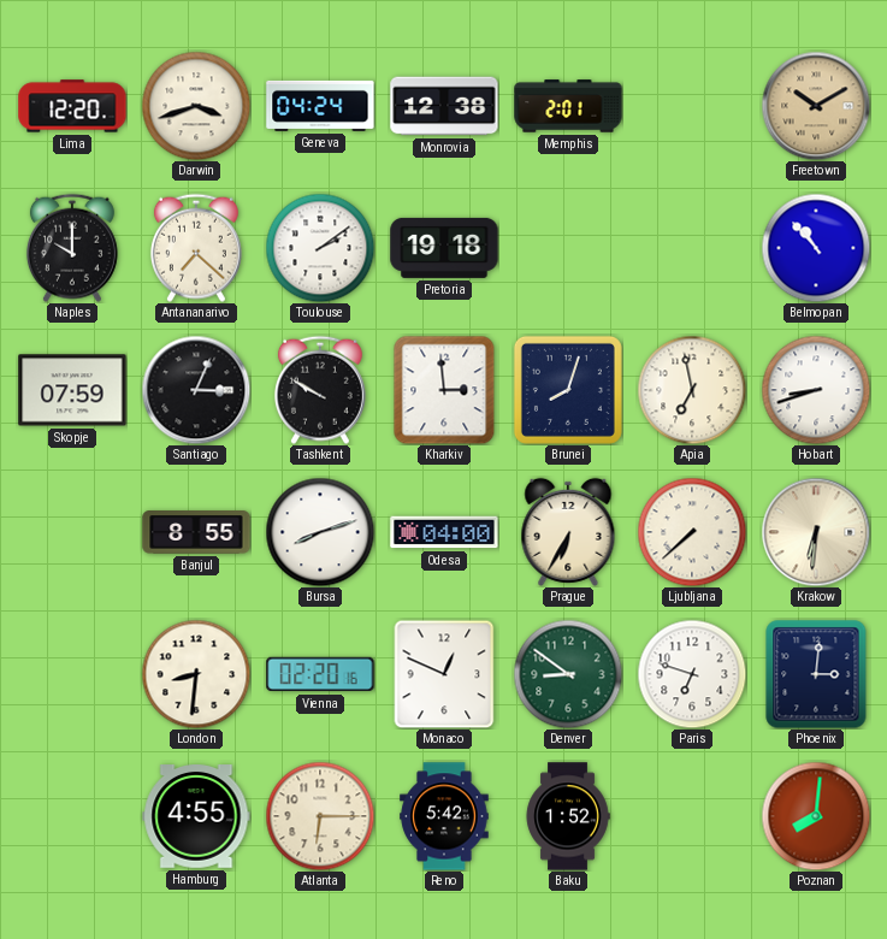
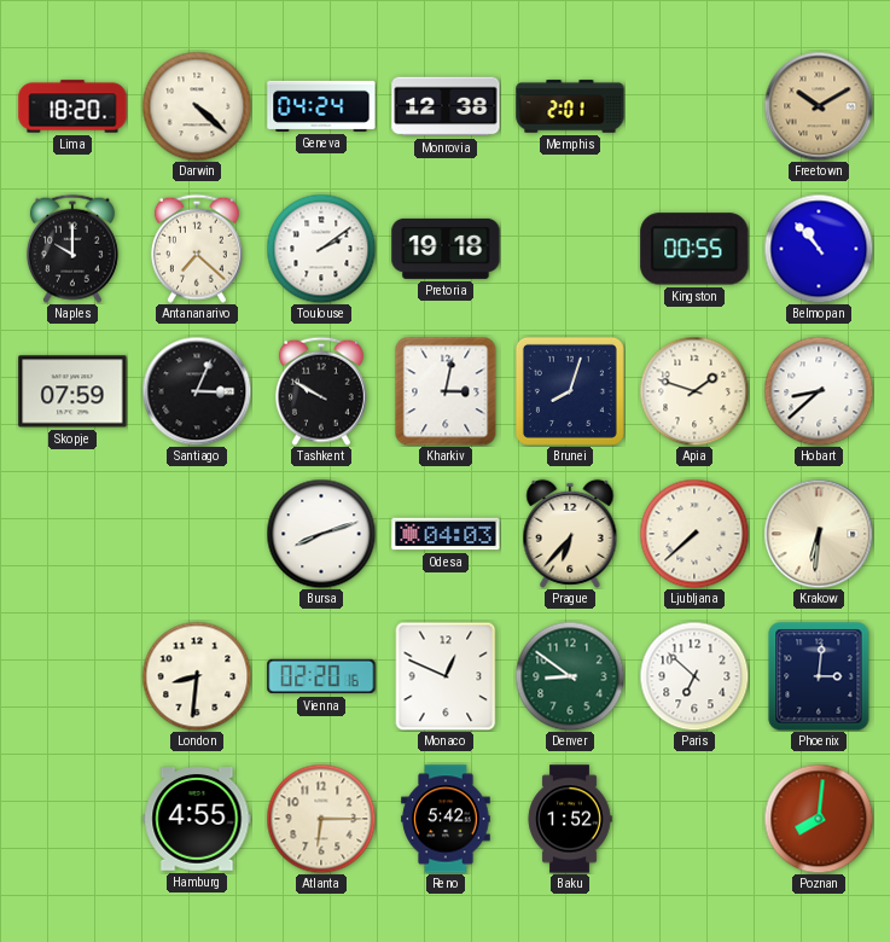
Lima: 12:20 -> 18:20 (72, 106)
Darwin: 3:42 -> 4:22 (197, 106)
Kingston: none -> 00:55 (694, 249)
Kharkiv: 2:59 -> 3:02 (446, 391)
Apia: 6:58 -> 1:48 (694, 391)
Hobart: 8:42 -> 8:38 (819, 391)
Banjul: 8:55 -> none (196, 532)
Odesa: 04:00 -> 04:03 (446, 534)
Prague: 6:35 -> 6:37 (570, 534)
Paris: 6:48 -> 6:52 (694, 676)
